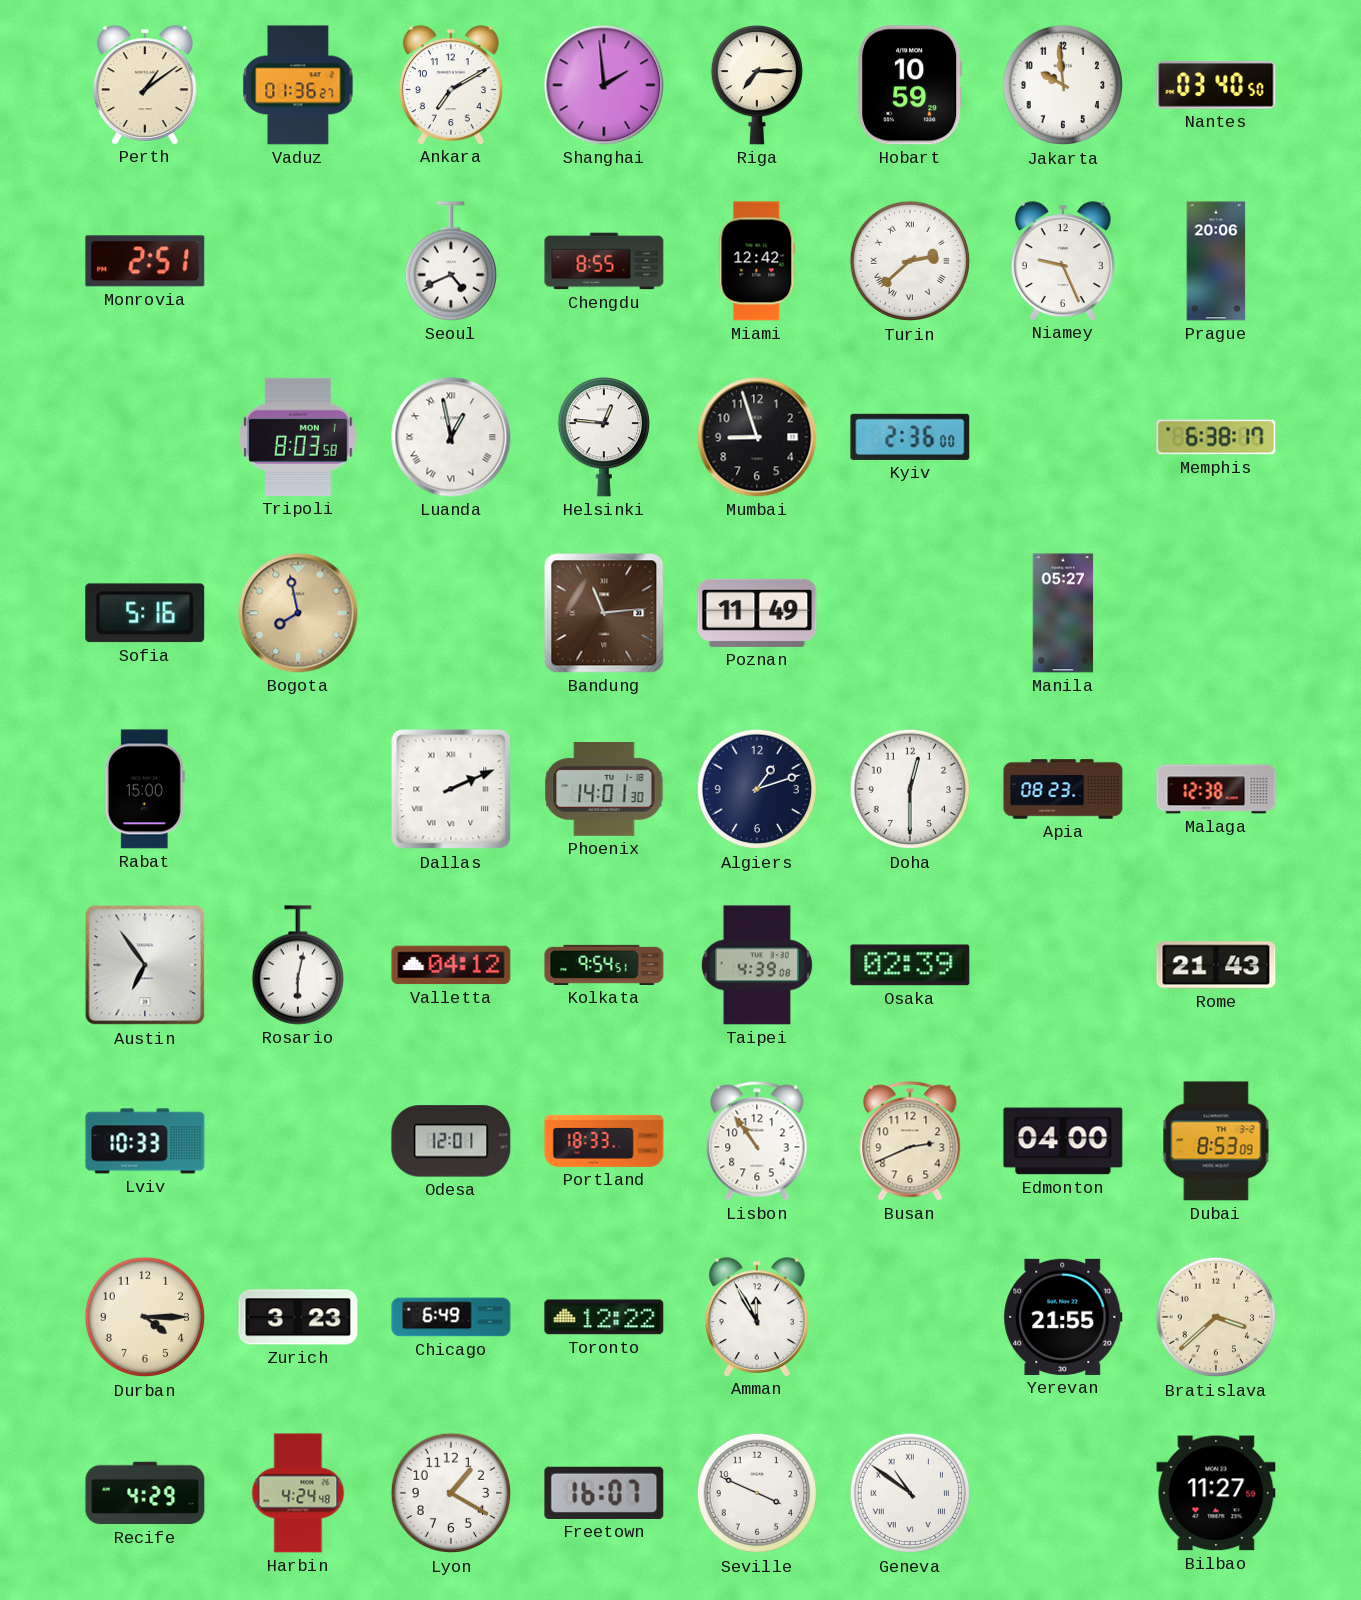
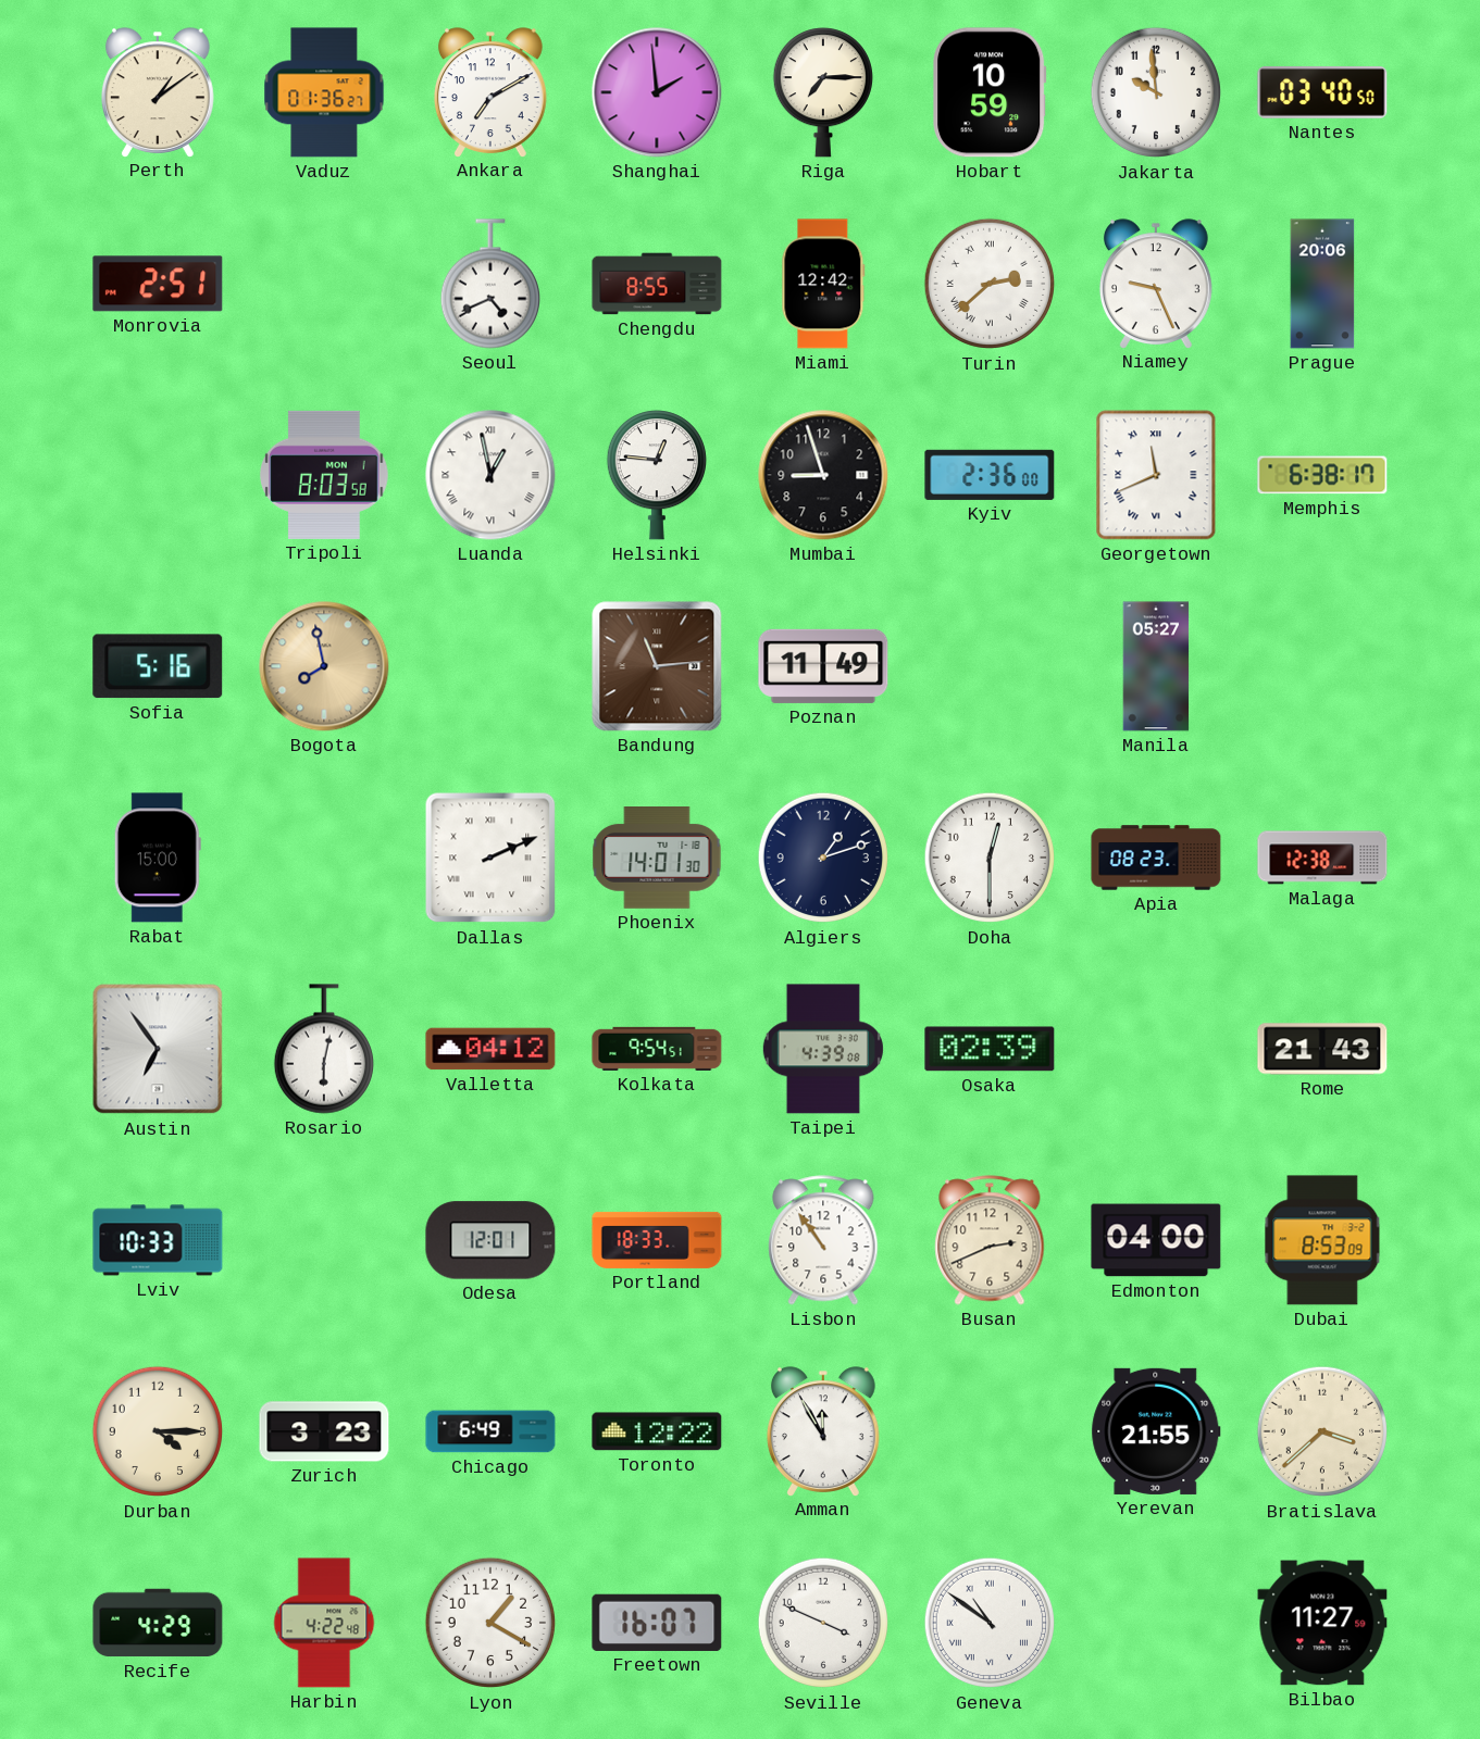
Georgetown: none -> 11:41 (1156, 475)
Harbin: 4:24 -> 4:22 (324, 1623)
